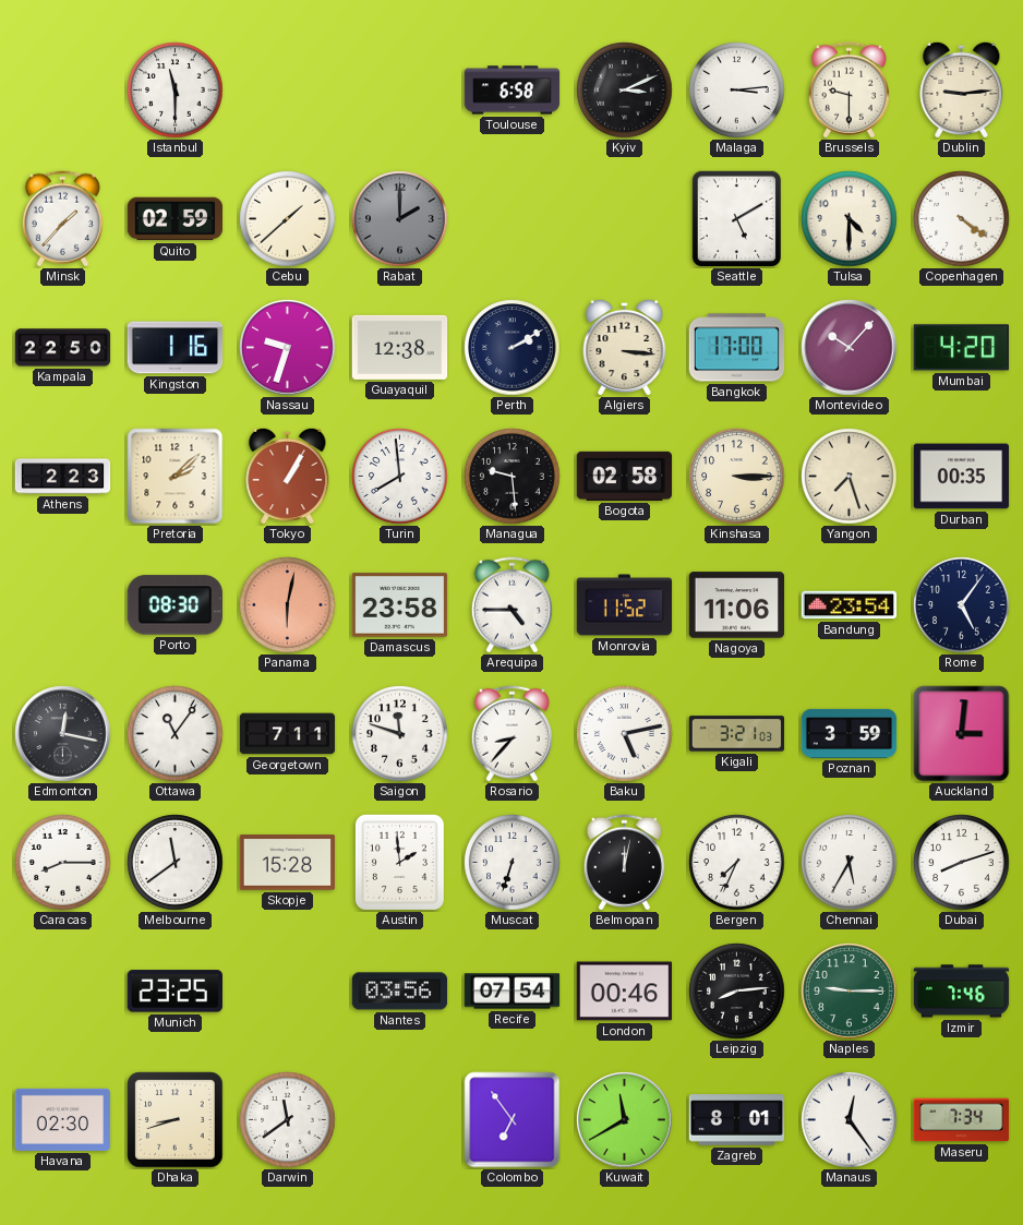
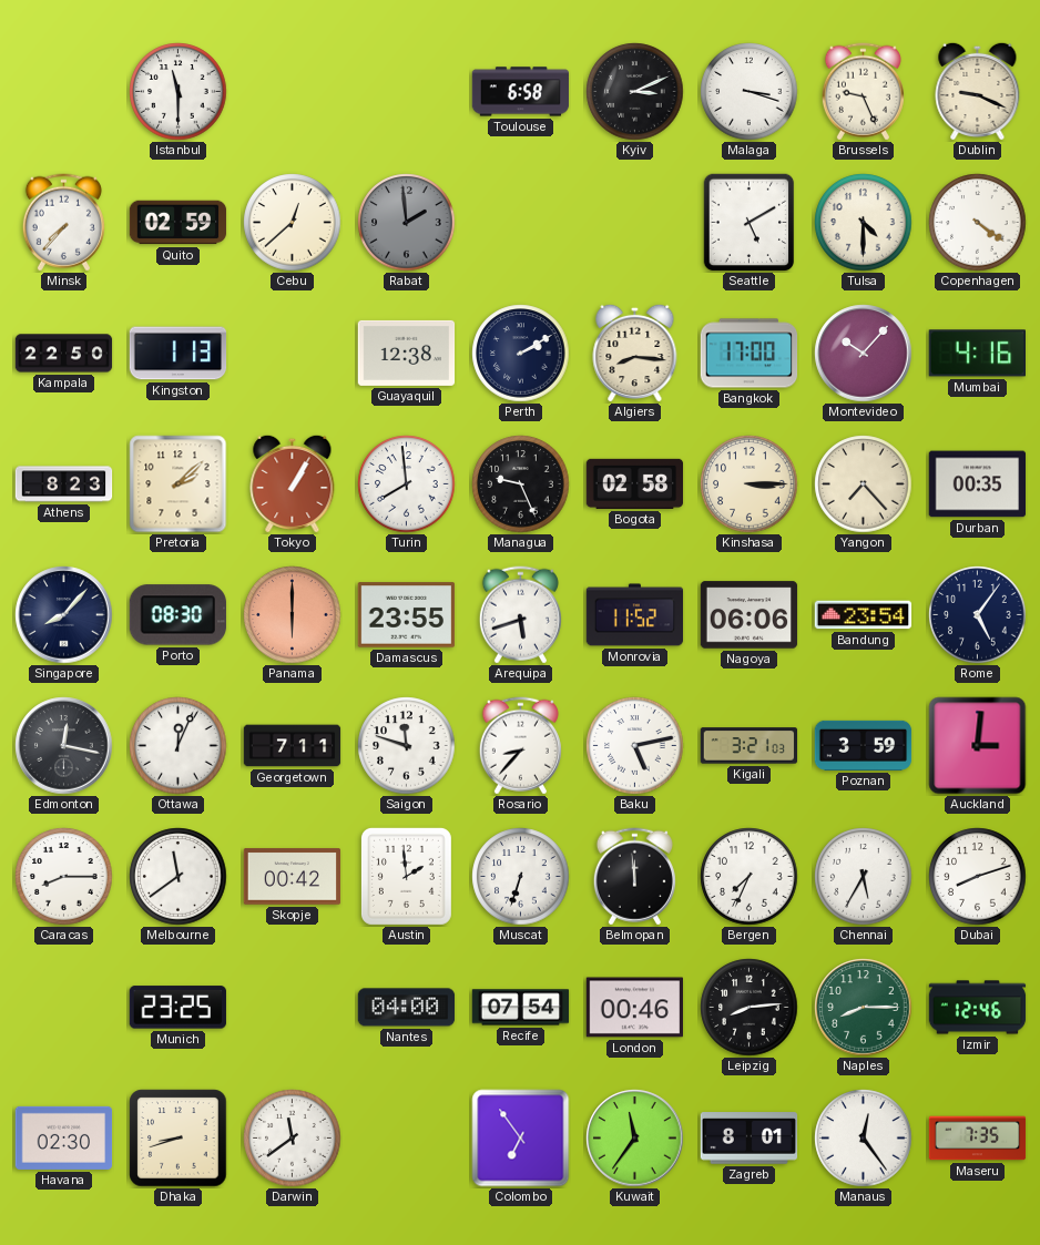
Malaga: 3:14 -> 3:18 (750, 92)
Brussels: 9:30 -> 9:26 (863, 92)
Dublin: 9:14 -> 9:19 (978, 91)
Minsk: 1:37 -> 7:37 (63, 223)
Cebu: 1:38 -> 12:38 (293, 223)
Rabat: 2:00 -> 1:59 (407, 223)
Kingston: 1:16 -> 1:13 (179, 354)
Nassau: 9:33 -> none (288, 348)
Algiers: 3:16 -> 8:16 (635, 353)
Mumbai: 4:20 -> 4:16 (977, 354)
Athens: 2:23 -> 8:23 (64, 484)
Managua: 9:29 -> 9:26 (521, 484)
Yangon: 7:27 -> 7:23 (864, 484)
Singapore: none -> 8:07 (64, 615)
Panama: 6:02 -> 6:00 (293, 615)
Damascus: 23:58 -> 23:55 (407, 615)
Arequipa: 4:45 -> 5:42 (520, 615)
Nagoya: 11:06 -> 06:06 (750, 615)
Ottawa: 11:06 -> 12:04 (179, 746)
Skopje: 15:28 -> 00:42 (293, 877)
Belmopan: 12:02 -> 11:59 (634, 877)
Nantes: 03:56 -> 04:00 (407, 1008)
Naples: 9:15 -> 8:15 (864, 1008)
Izmir: 7:46 -> 12:46 (978, 1008)
Kuwait: 11:40 -> 11:36 (635, 1139)
Maseru: 7:34 -> 7:35 (978, 1139)
